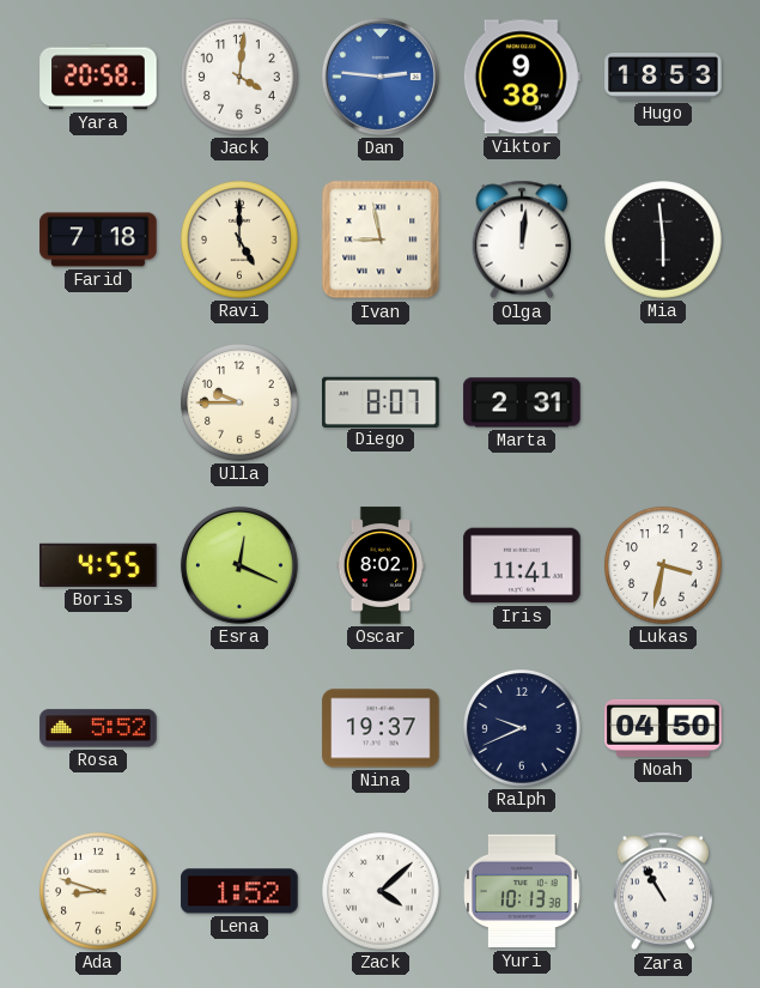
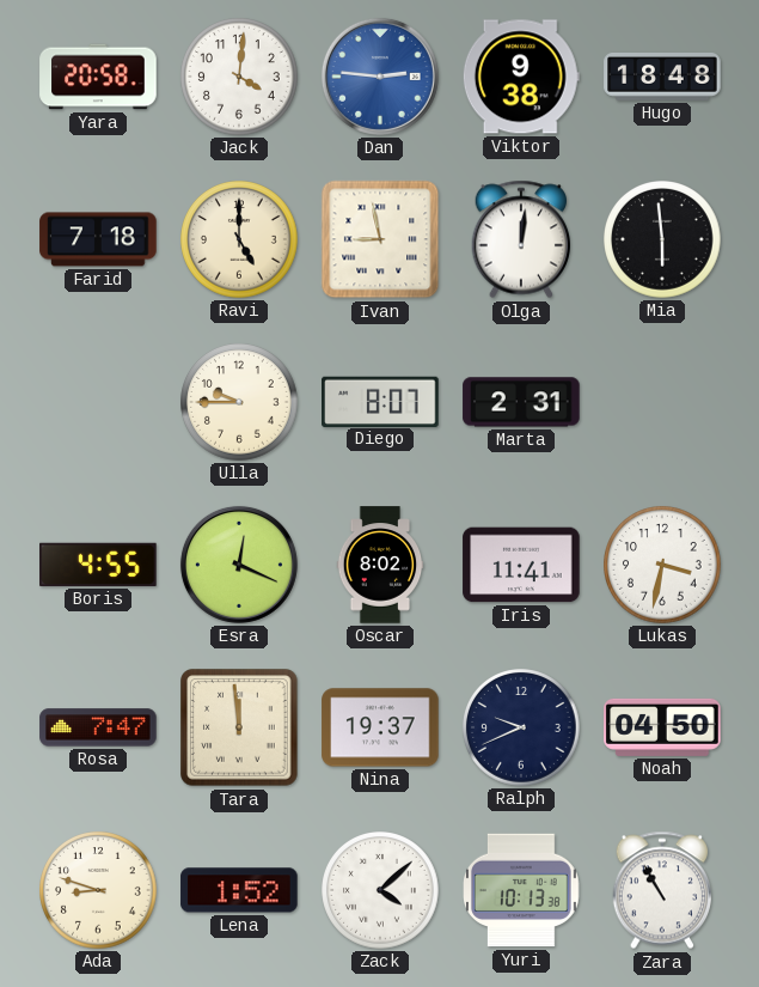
Hugo: 18:53 -> 18:48 (662, 78)
Rosa: 5:52 -> 7:47 (98, 727)
Tara: none -> 11:59 (239, 727)
